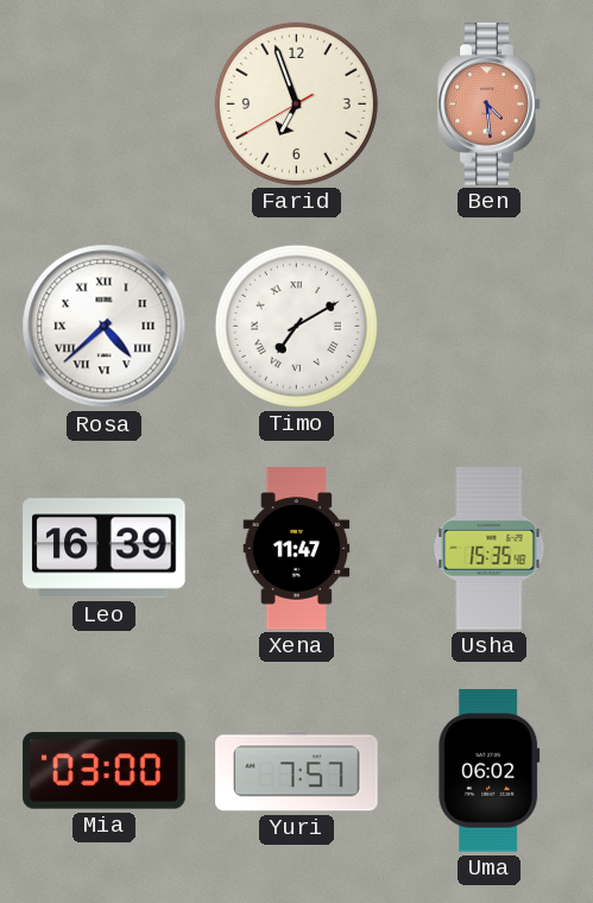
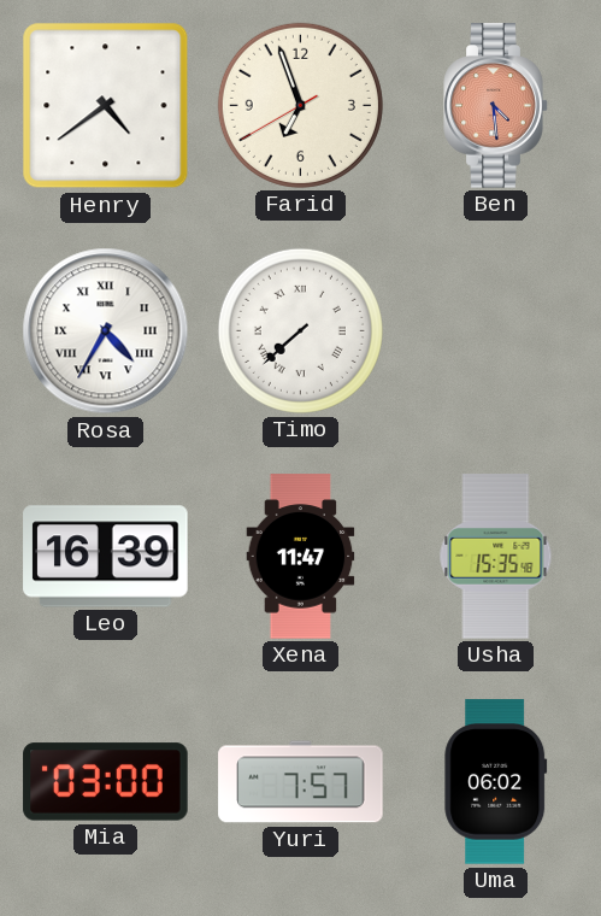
Henry: none -> 4:39 (106, 106)
Rosa: 4:38 -> 4:35 (106, 331)
Timo: 7:10 -> 7:38 (300, 330)
